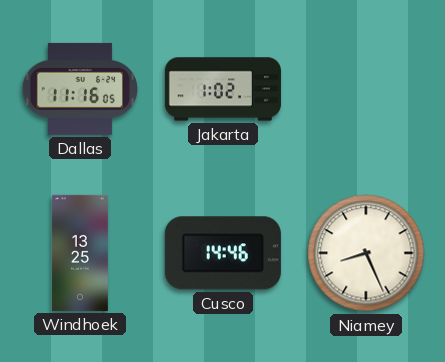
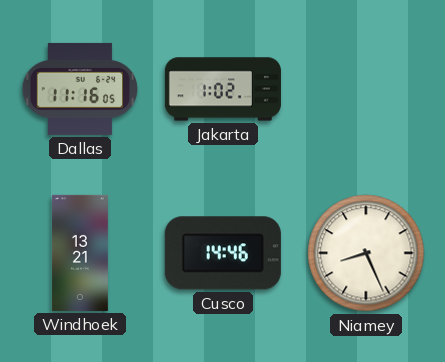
Windhoek: 13:25 -> 13:21 (80, 253)
